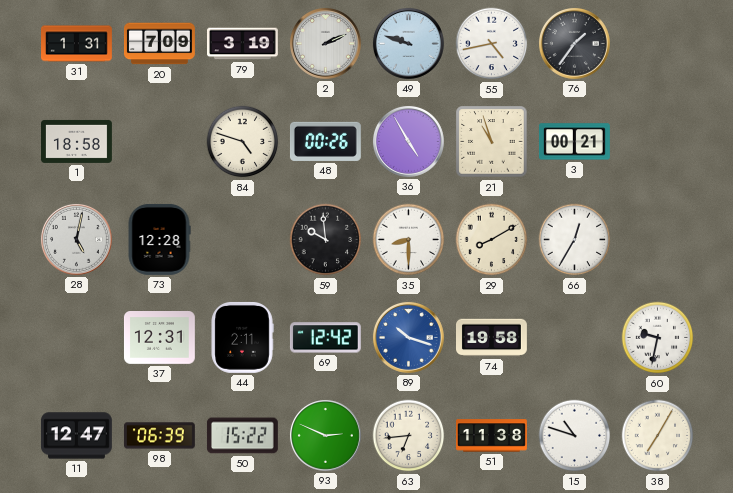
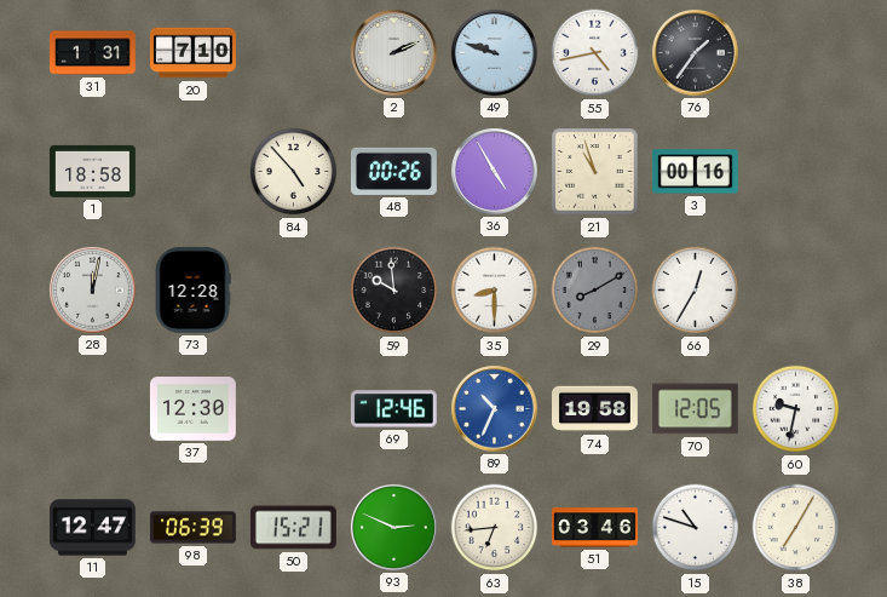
20: 7:09 -> 7:10 (194, 53)
79: 3:19 -> none (243, 44)
84: 4:48 -> 4:53 (294, 172)
3: 00:21 -> 00:16 (695, 172)
28: 5:02 -> 12:02 (92, 289)
29 dial: cream -> grey (595, 291)
37: 12:31 -> 12:30 (192, 409)
44: 2:11 -> none (242, 337)
69: 12:42 -> 12:46 (393, 409)
89: 10:18 -> 10:34 (494, 408)
70: none -> 12:05 (695, 409)
50: 15:22 -> 15:21 (293, 528)
51: 11:38 -> 03:46 (595, 528)
